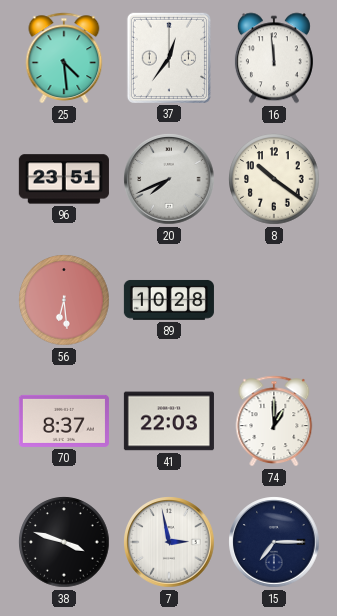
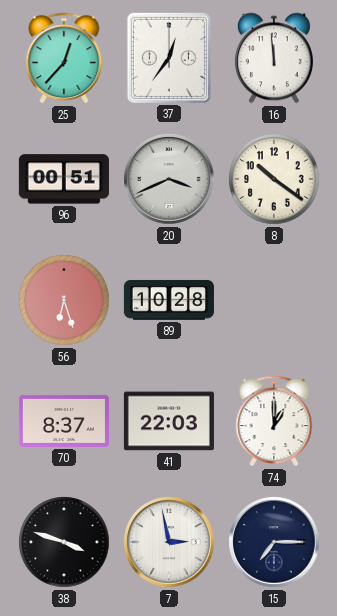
25: 4:29 -> 12:37 (64, 58)
96: 23:51 -> 00:51 (64, 179)
20: 7:41 -> 3:41 (169, 179)
56: 6:29 -> 6:27 (64, 300)
